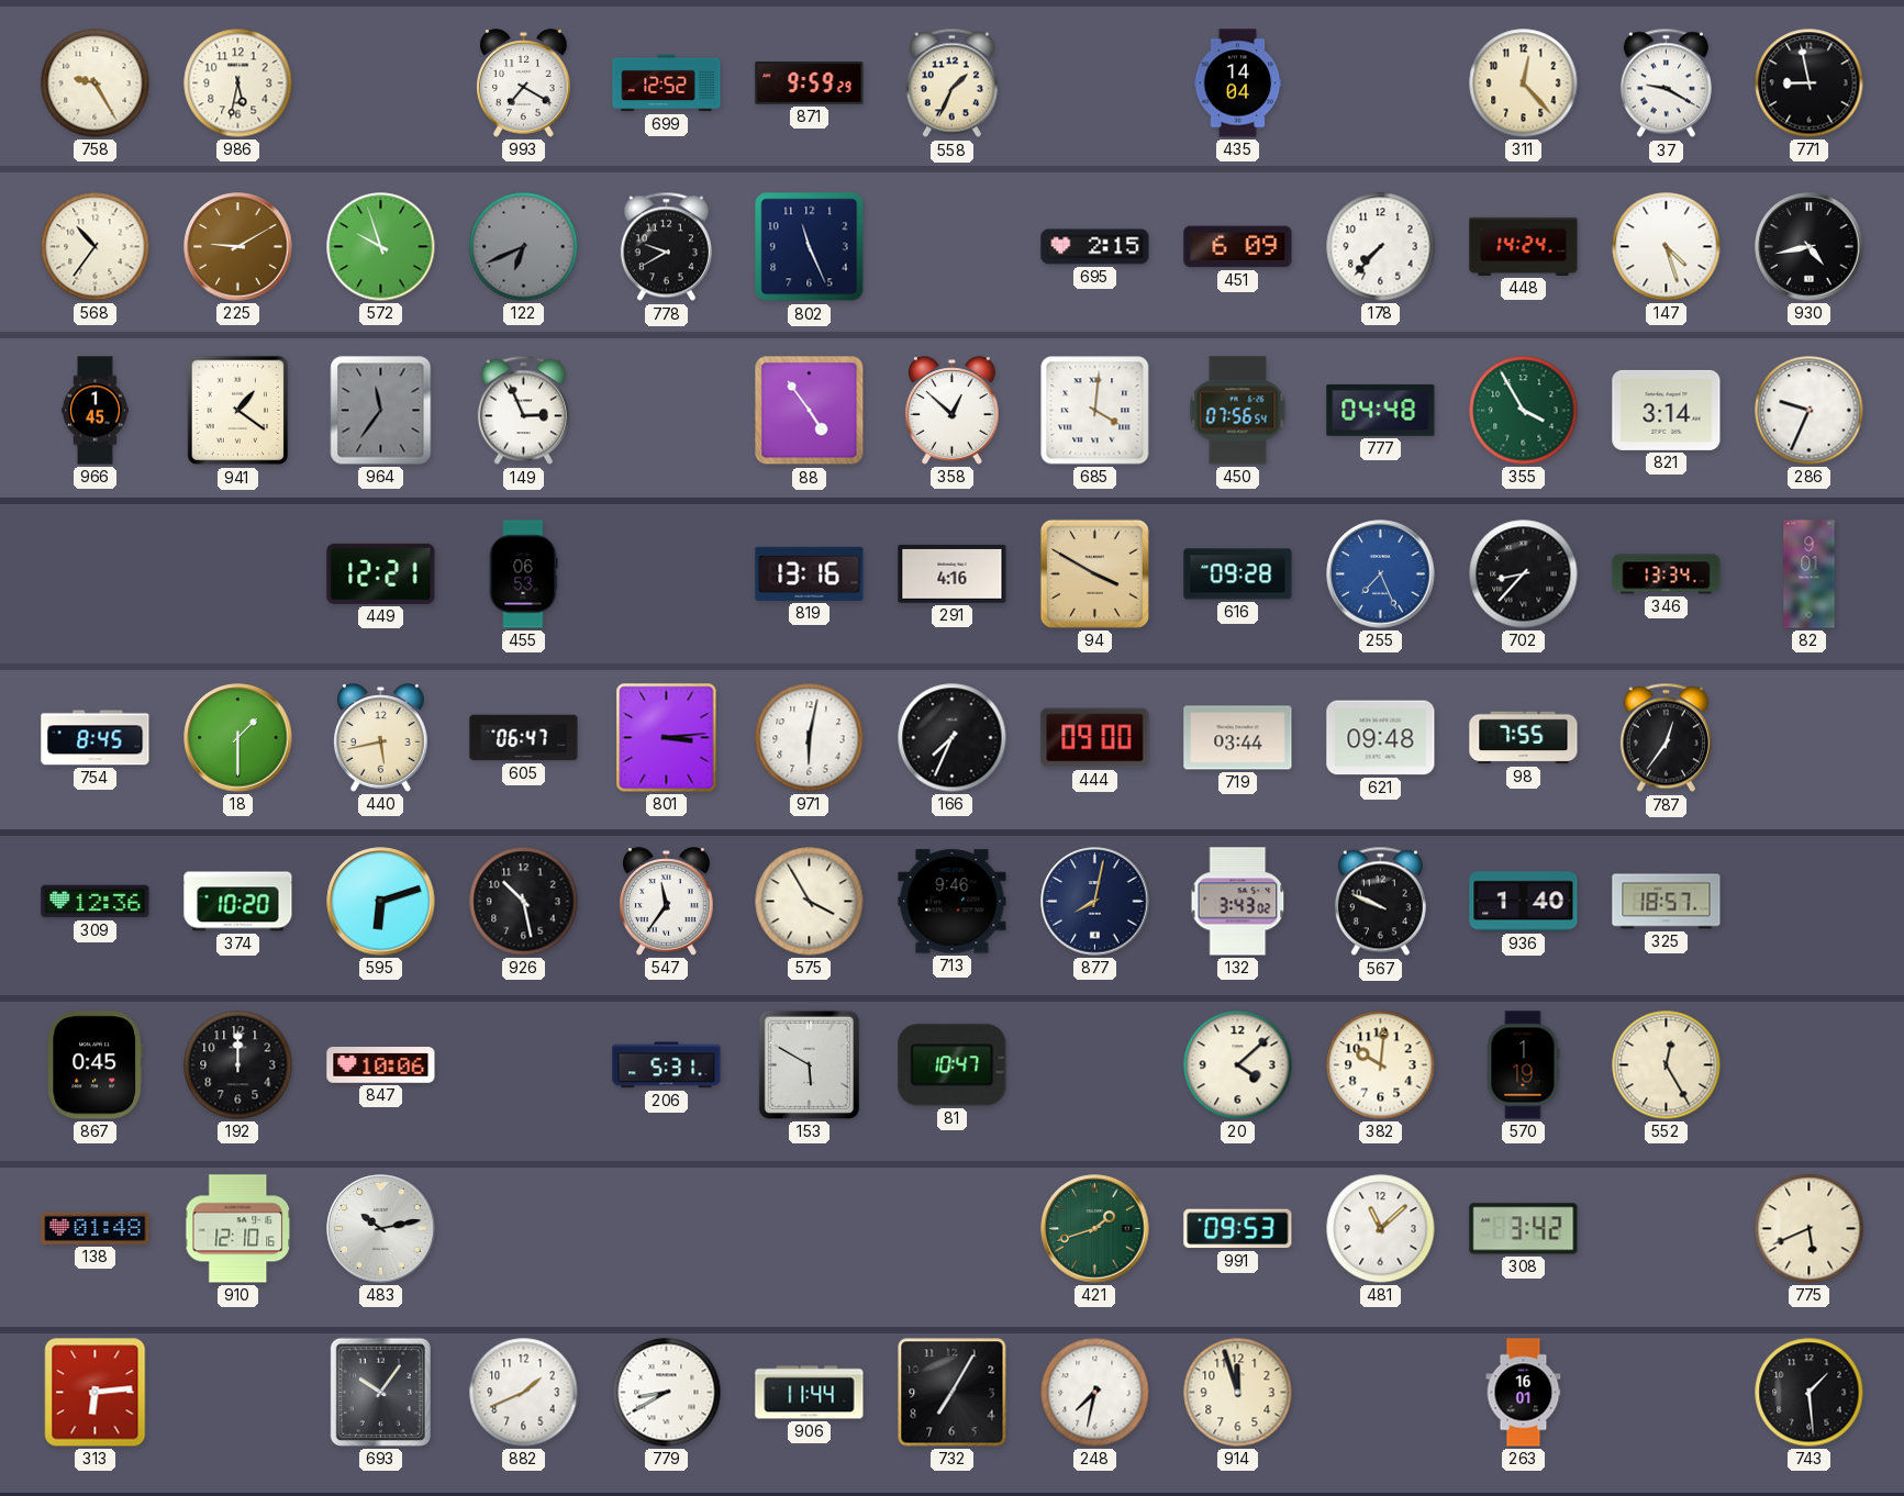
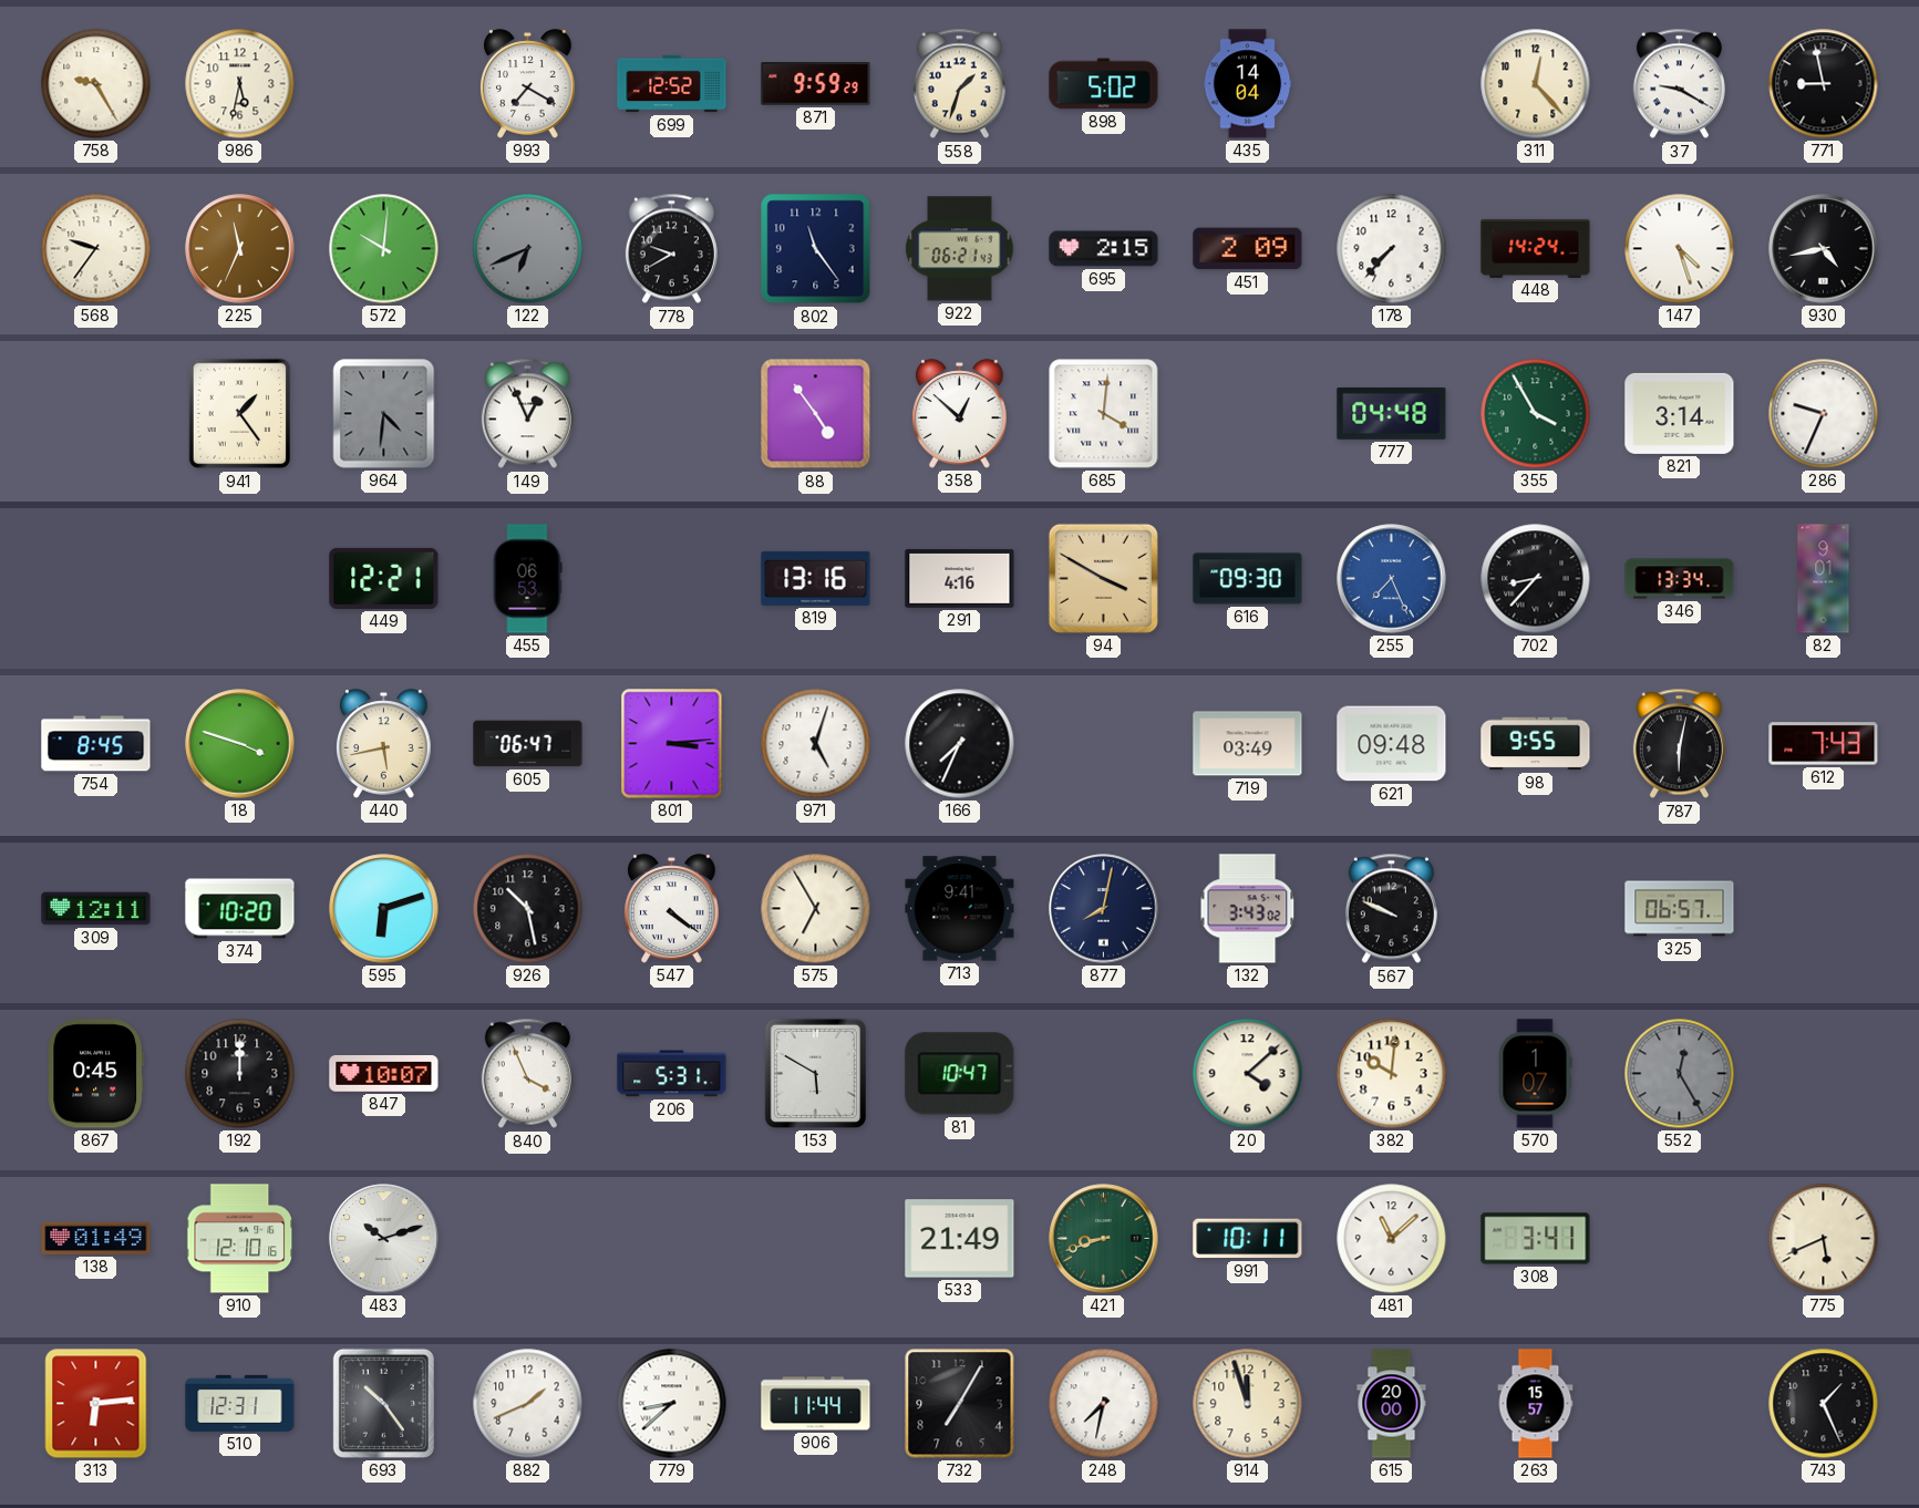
558: 1:34 -> 1:33 (959, 84)
898: none -> 5:02 (1104, 84)
568: 10:36 -> 9:36 (96, 249)
225: 9:10 -> 11:34 (240, 249)
572: 9:57 -> 10:01 (384, 249)
802: 11:26 -> 11:24 (816, 249)
922: none -> 06:21 (960, 249)
451: 6:09 -> 2:09 (1248, 249)
966: 1:45 -> none (96, 411)
941: 1:21 -> 1:24 (240, 414)
964: 11:36 -> 4:31 (384, 414)
149: 2:56 -> 12:56 (527, 414)
450: 07:56 -> none (1238, 411)
616: 09:28 -> 09:30 (1248, 579)
18: 1:30 -> 3:48 (240, 744)
971: 6:02 -> 5:03 (816, 744)
444: 09:00 -> none (1095, 738)
719: 03:44 -> 03:49 (1248, 744)
98: 7:55 -> 9:55 (1536, 744)
787: 12:36 -> 6:02 (1679, 744)
612: none -> 7:43 (1824, 744)
309: 12:36 -> 12:11 (96, 909)
547: 11:36 -> 4:21 (672, 909)
575: 3:55 -> 6:55 (816, 909)
713: 9:46 -> 9:41 (960, 909)
936: 1:40 -> none (1524, 902)
325: 18:57 -> 06:57 (1680, 909)
847: 10:06 -> 10:07 (384, 1074)
840: none -> 3:56 (527, 1074)
570: 1:19 -> 1:07 (1535, 1074)
552 dial: cream -> grey (1680, 1074)
138: 01:48 -> 01:49 (96, 1238)
483: 10:13 -> 10:12 (384, 1239)
533: none -> 21:49 (960, 1239)
421: 1:42 -> 8:42 (1104, 1239)
991: 09:53 -> 10:11 (1248, 1239)
308: 3:42 -> 3:41 (1536, 1239)
510: none -> 12:31 (240, 1403)
693: 10:06 -> 10:24 (383, 1403)
779: 8:40 -> 8:38 (672, 1404)
615: none -> 20:00 (1392, 1404)
263: 16:01 -> 15:57 (1536, 1404)
743: 1:29 -> 1:26 (1824, 1404)
